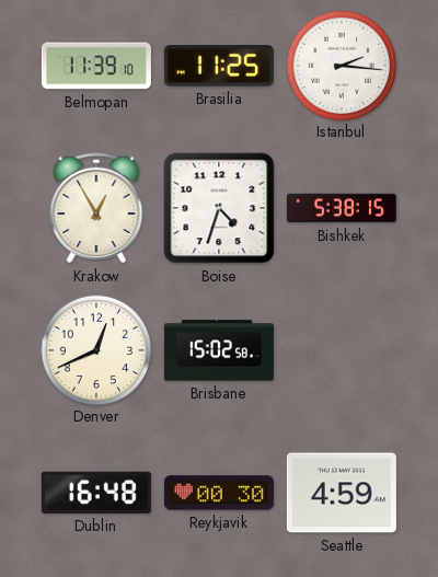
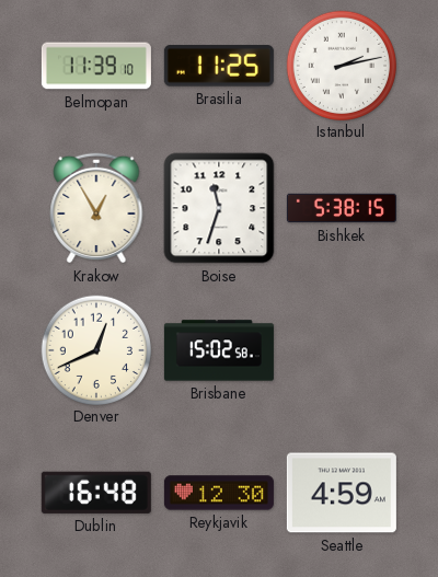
Istanbul: 2:16 -> 2:13 (341, 65)
Boise: 4:33 -> 11:33 (219, 208)
Reykjavik: 00:30 -> 12:30 (219, 493)
